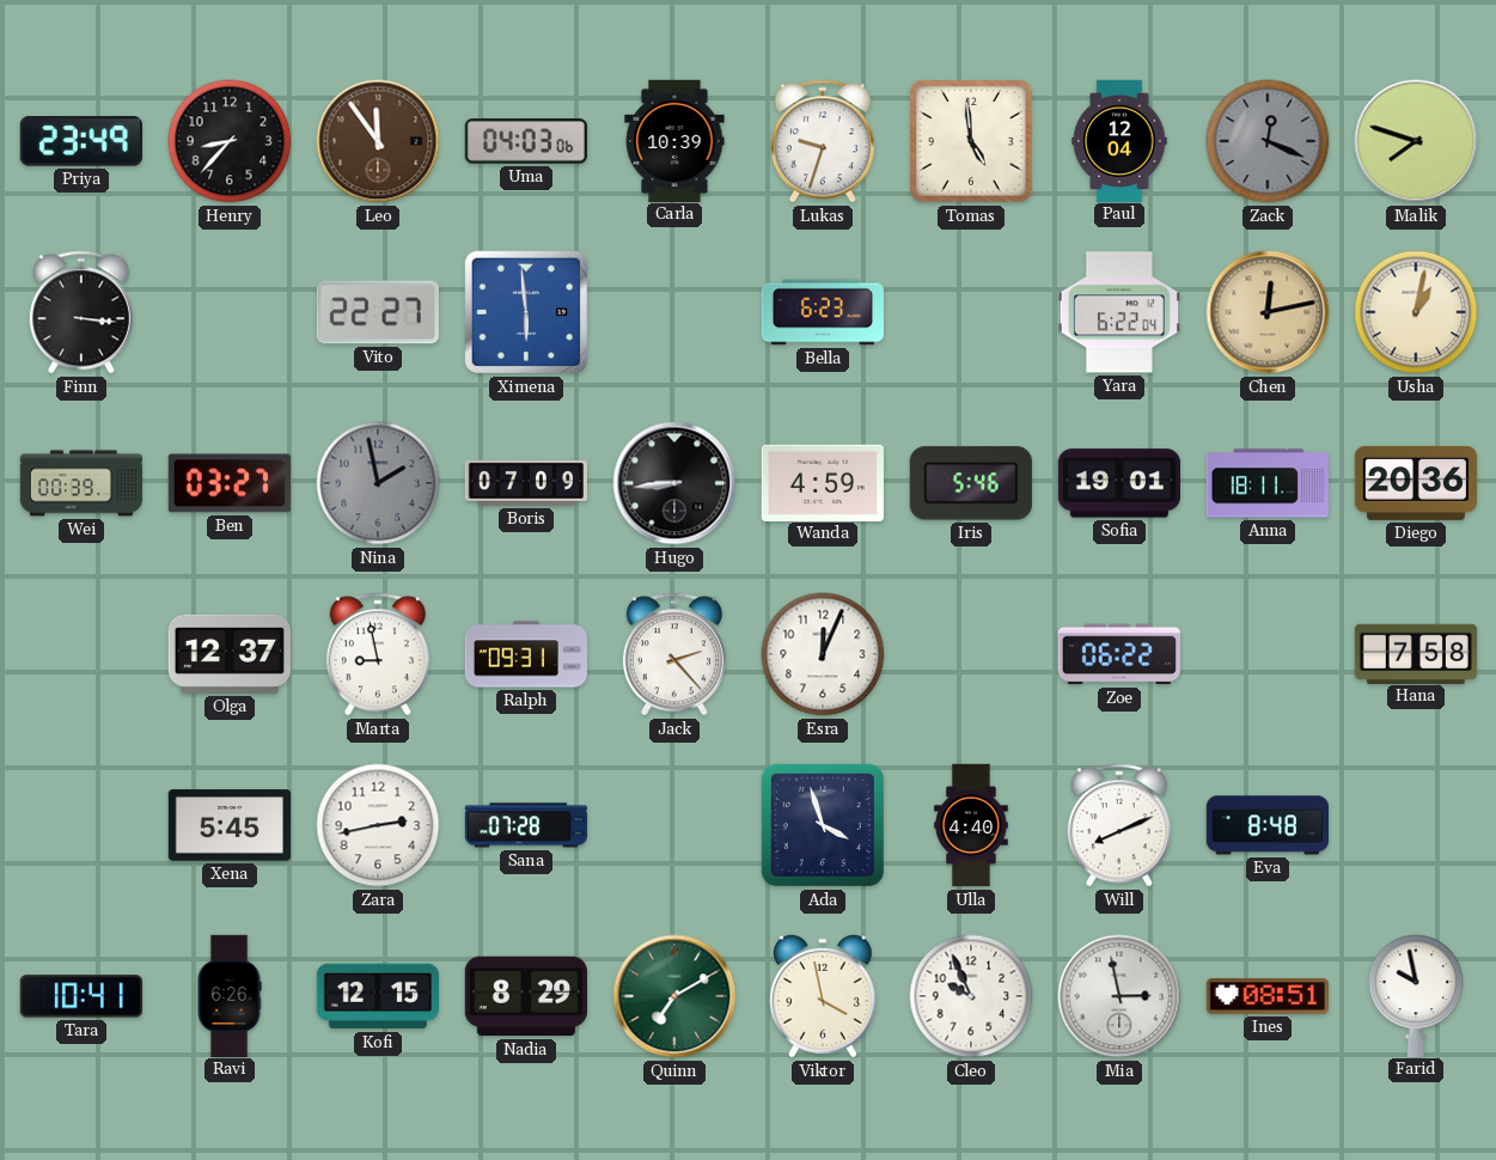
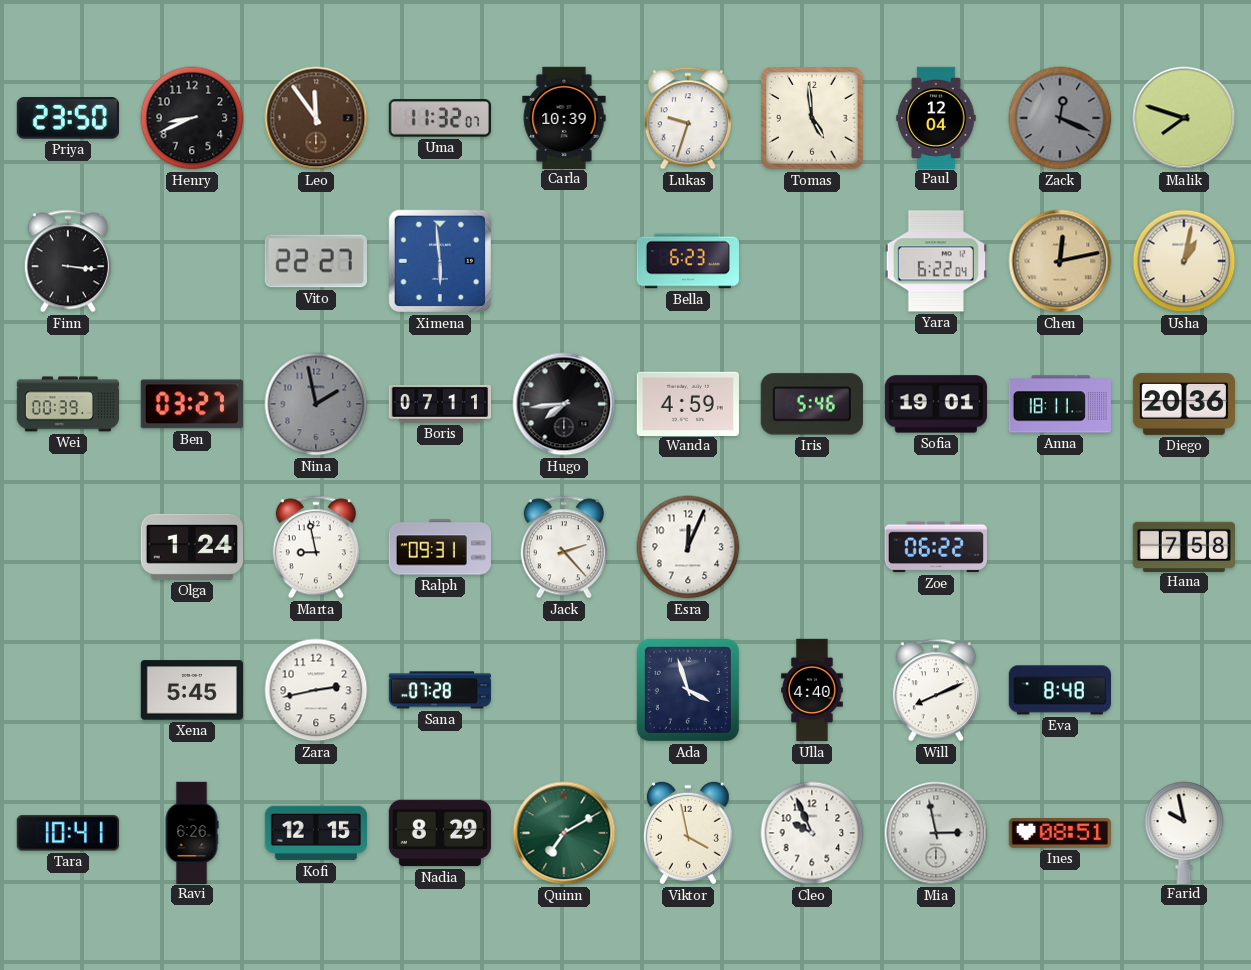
Priya: 23:49 -> 23:50 (68, 118)
Henry: 8:37 -> 8:41 (192, 118)
Uma: 04:03 -> 11:32 (440, 118)
Boris: 07:09 -> 07:11 (439, 404)
Hugo: 8:44 -> 7:44 (564, 404)
Olga: 12:37 -> 1:24 (192, 547)
